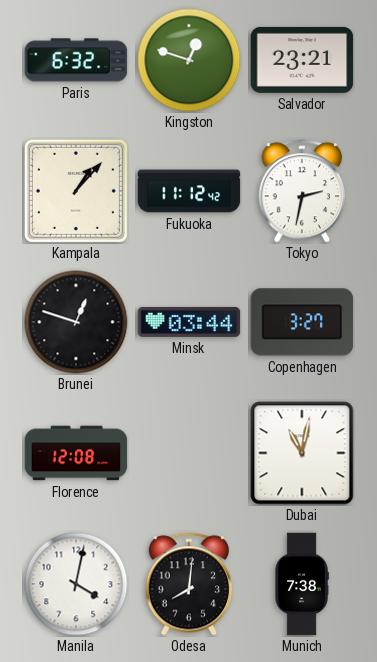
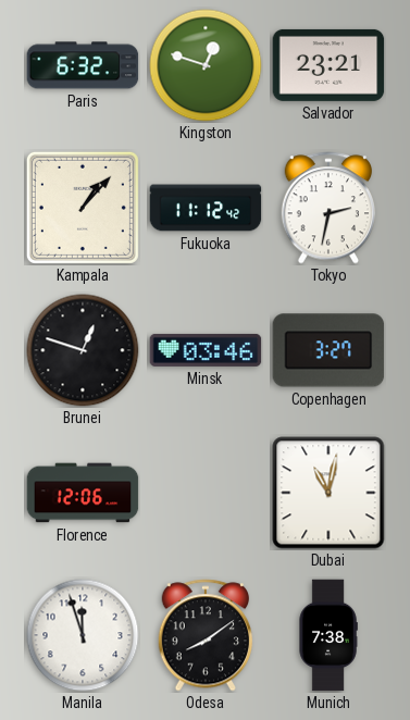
Minsk: 03:44 -> 03:46 (206, 350)
Florence: 12:08 -> 12:06 (83, 493)
Manila: 4:02 -> 11:57 (83, 635)
Odesa: 8:01 -> 8:09 (206, 635)
